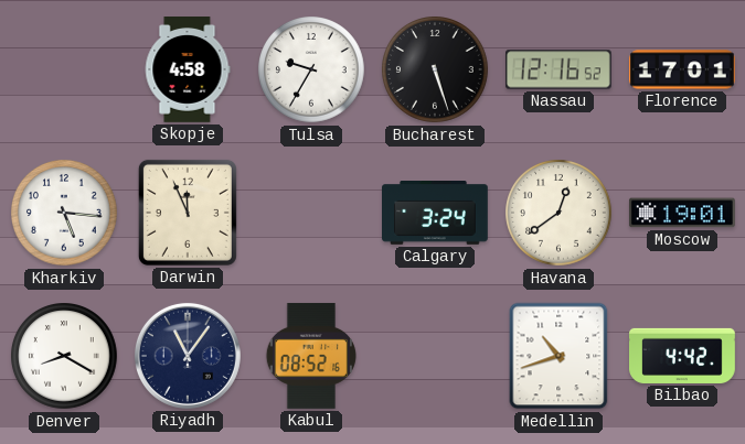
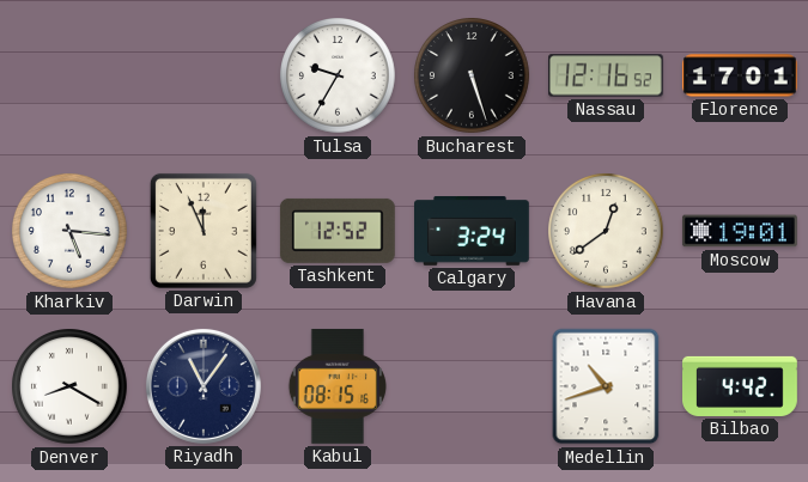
Skopje: 4:58 -> none (188, 71)
Tashkent: none -> 12:52 (338, 231)
Kabul: 08:52 -> 08:15 (336, 386)
